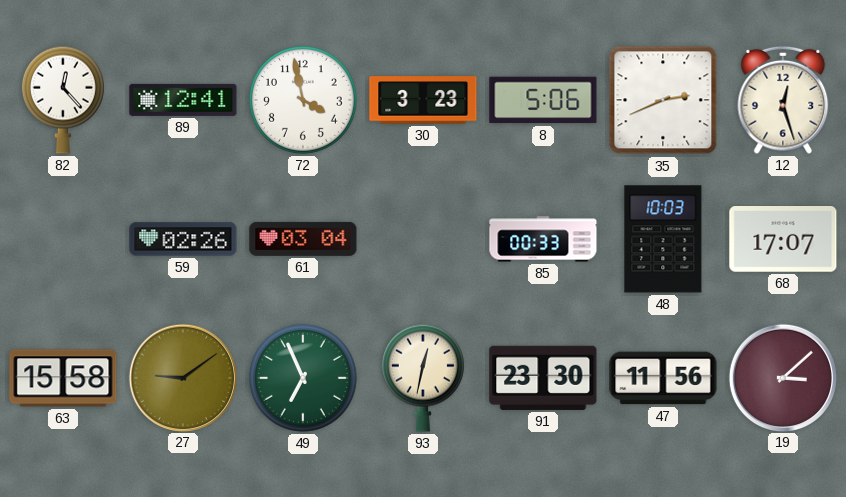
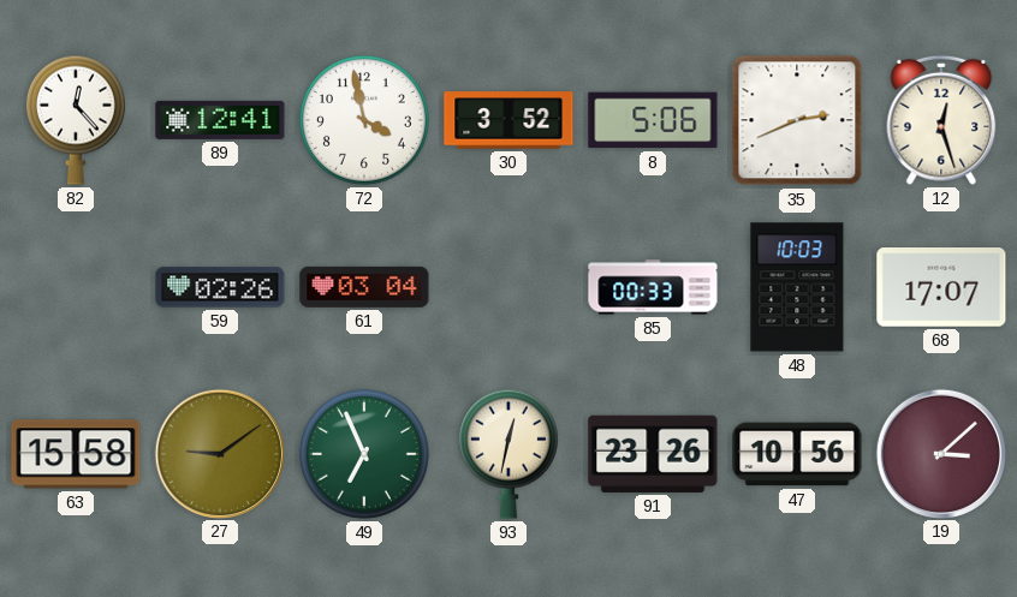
30: 3:23 -> 3:52 (508, 120)
91: 23:30 -> 23:26 (653, 454)
47: 11:56 -> 10:56 (797, 454)
